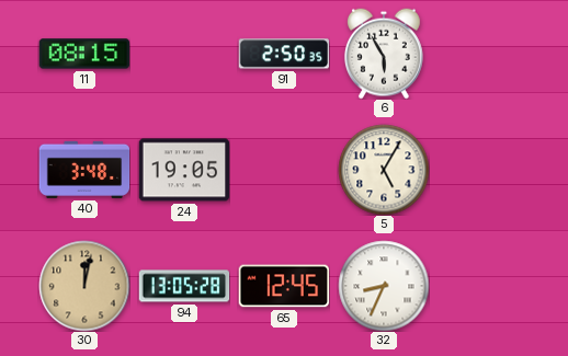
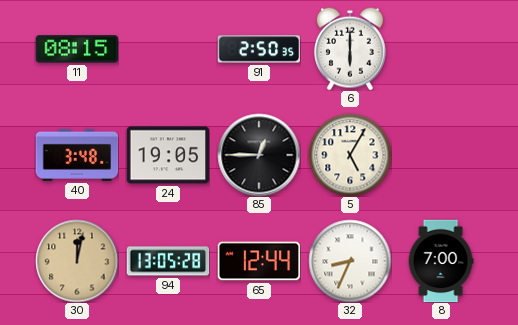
6: 5:55 -> 6:00 (350, 49)
85: none -> 12:45 (259, 155)
65: 12:45 -> 12:44 (259, 261)
8: none -> 7:00 (441, 261)
